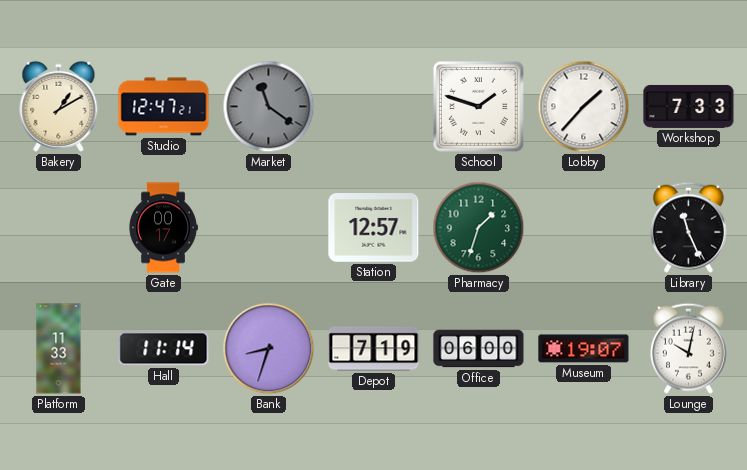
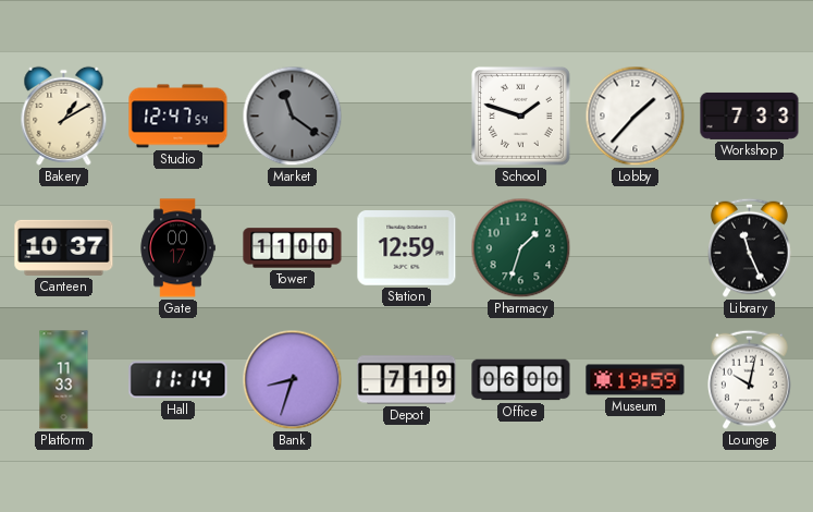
Studio: 12:47:21 -> 12:47:54 (178, 117)
Canteen: none -> 10:37 (64, 247)
Tower: none -> 11:00 (293, 248)
Station: 12:57 -> 12:59 (407, 248)
Museum: 19:07 -> 19:59 (636, 380)
